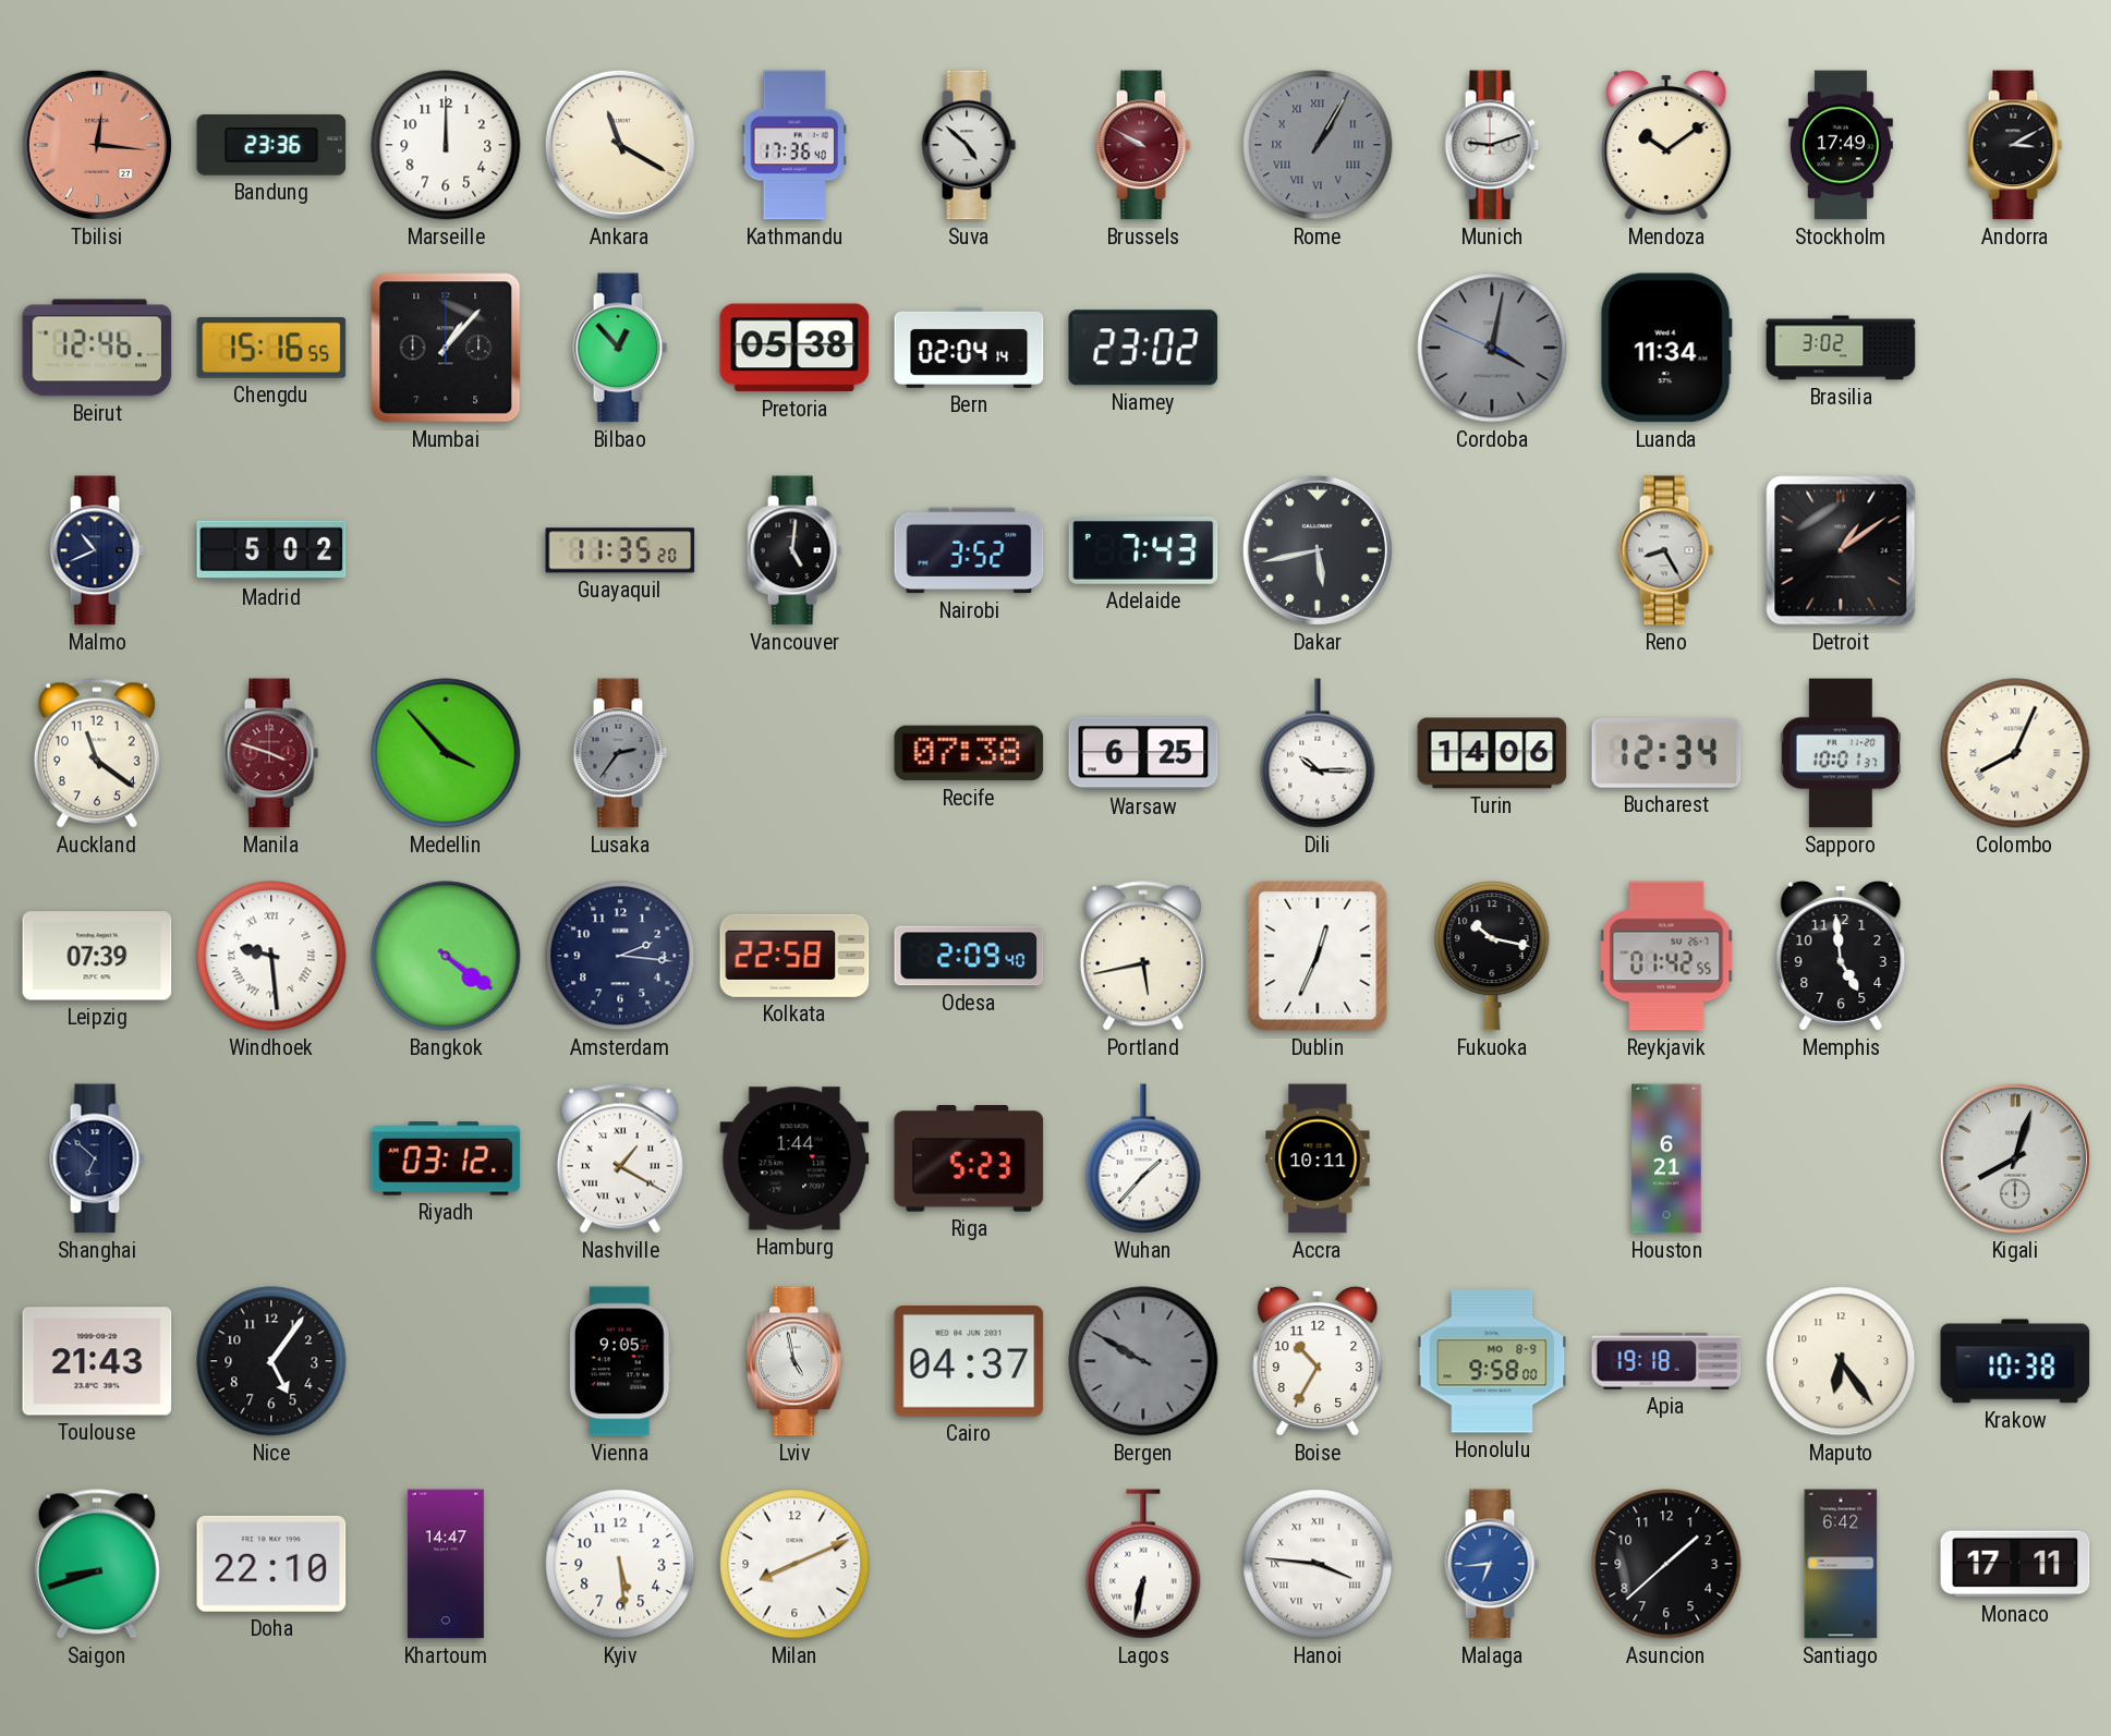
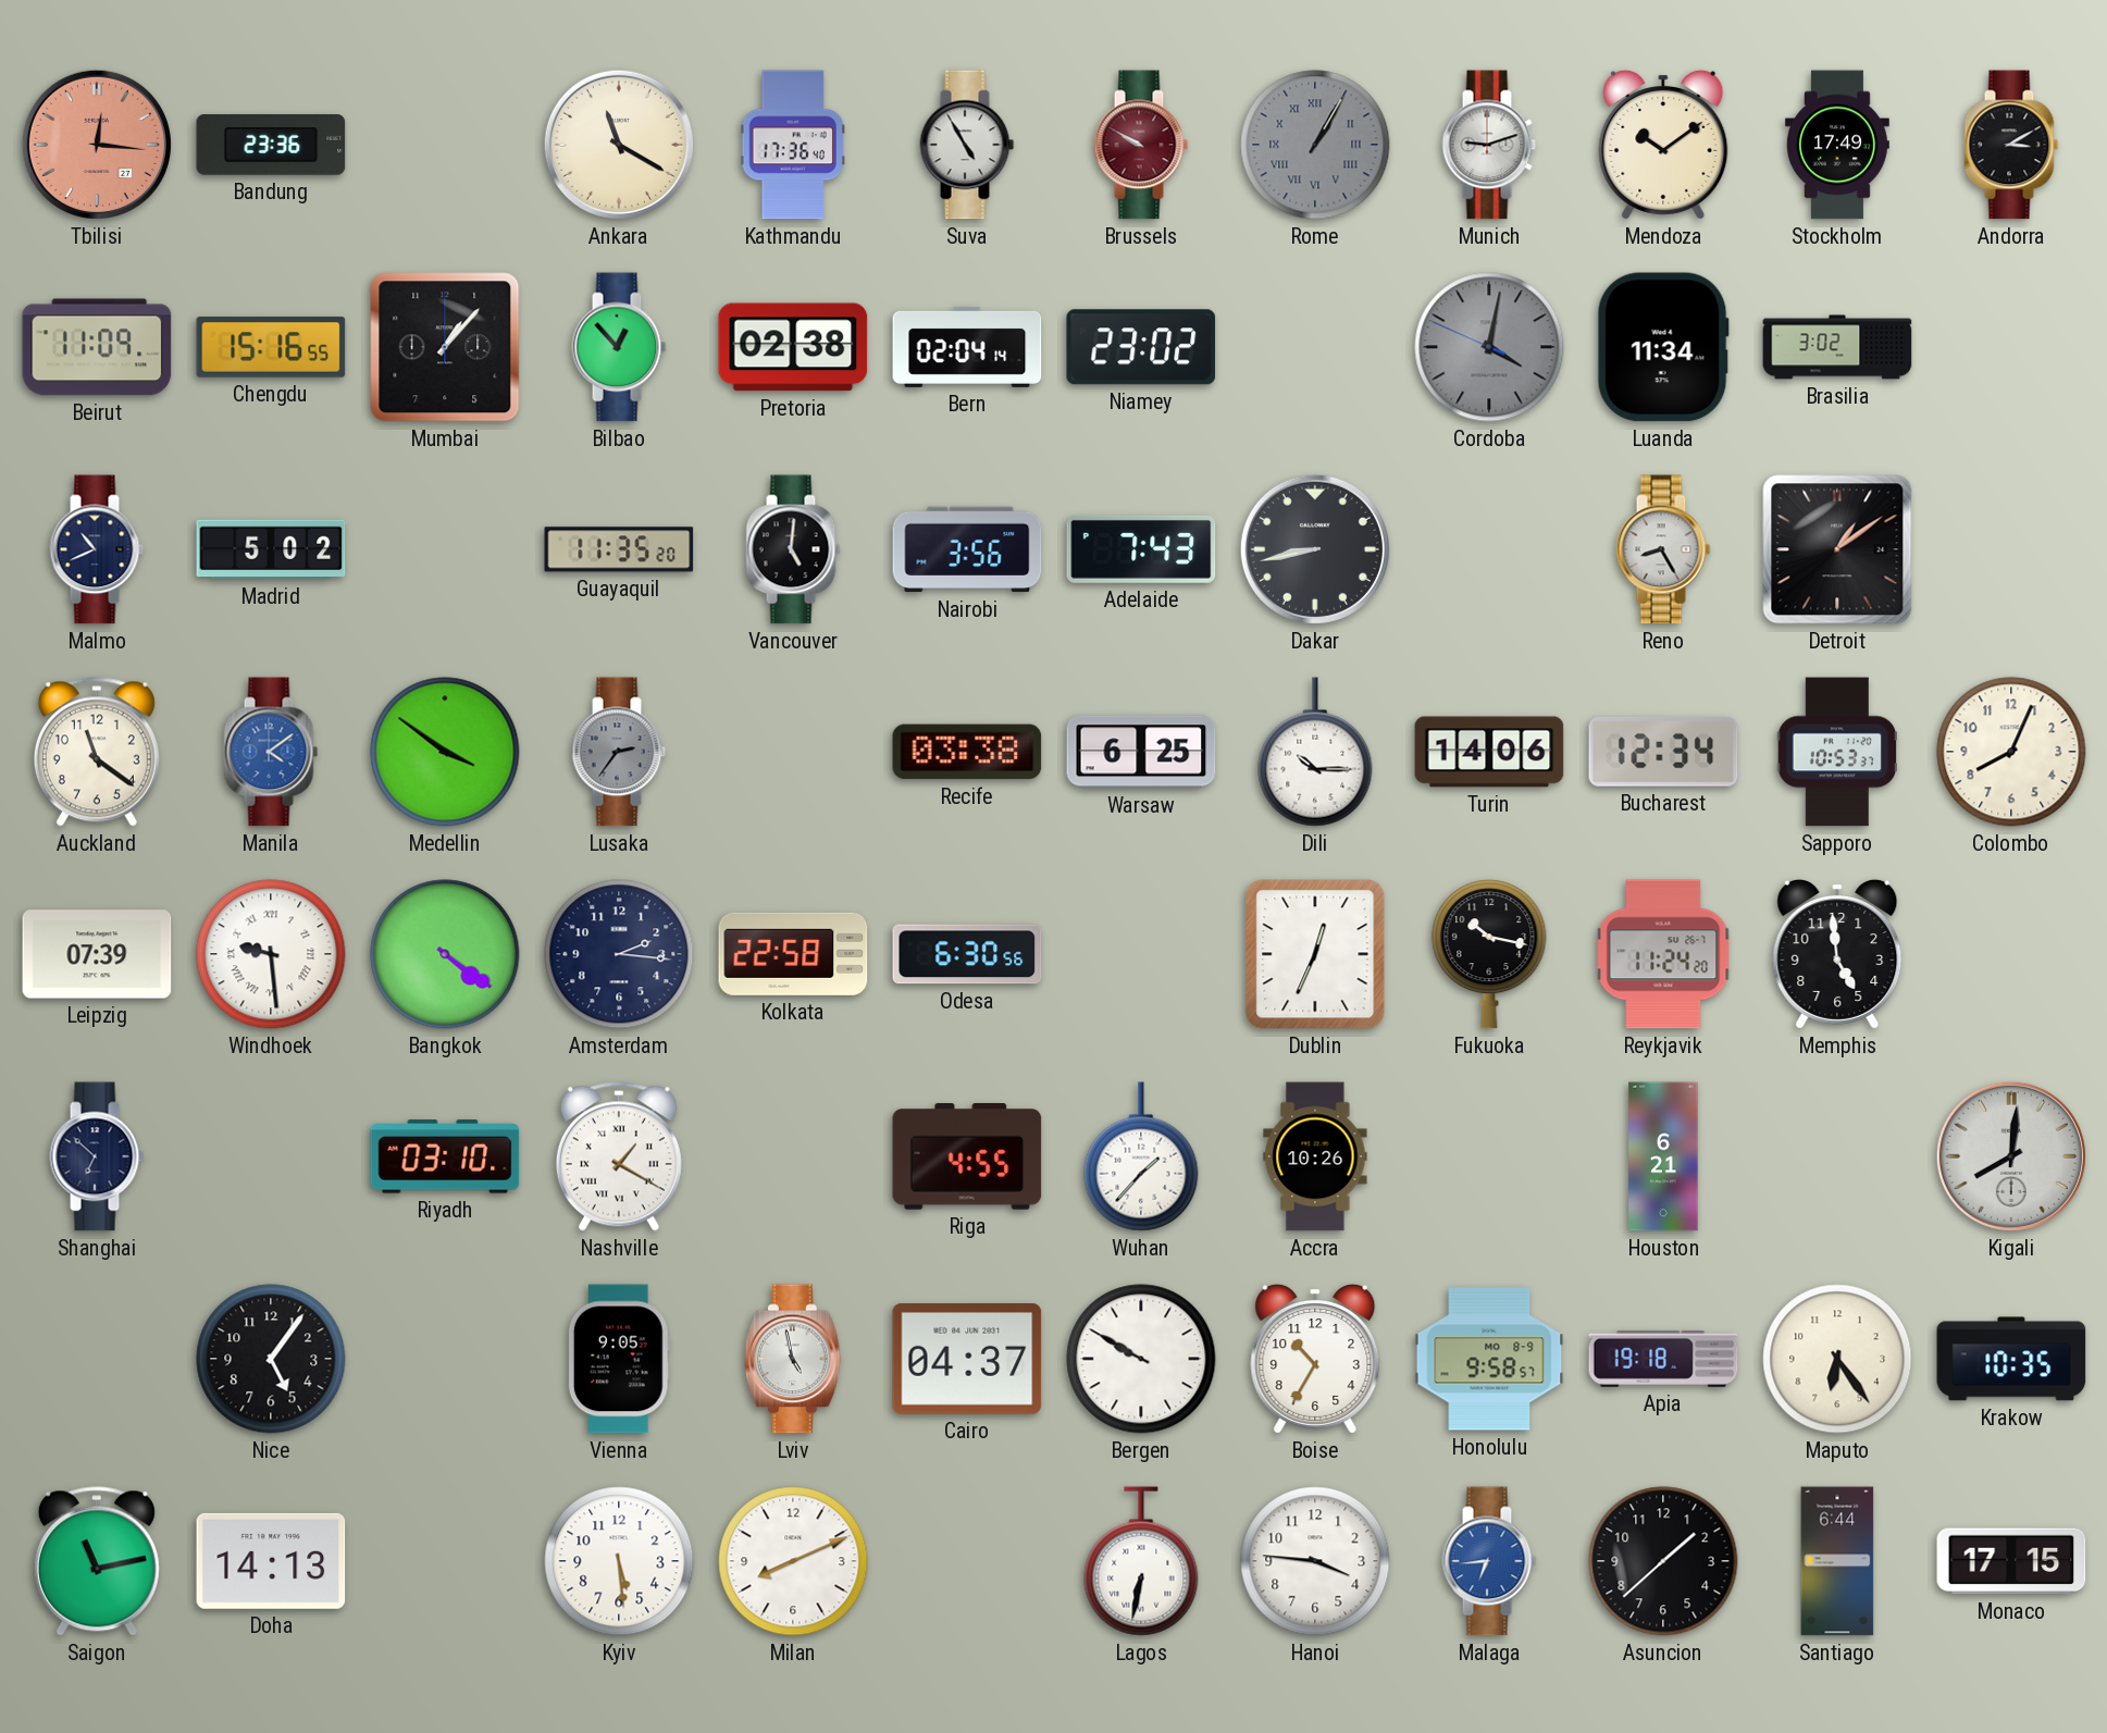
Marseille: 12:00 -> none (446, 145)
Suva: 4:52 -> 4:55 (967, 145)
Beirut: 12:46 -> 11:09 (97, 347)
Pretoria: 05:38 -> 02:38 (793, 347)
Nairobi: 3:52 -> 3:56 (967, 549)
Dakar: 5:43 -> 8:43 (1315, 549)
Manila: 3:48 -> 4:09 (271, 752)
Manila dial: burgundy -> blue (271, 752)
Medellin: 3:53 -> 3:51 (445, 752)
Recife: 07:38 -> 03:38 (967, 752)
Sapporo: 10:01 -> 10:53 (1836, 752)
Colombo numerals: Roman -> Arabic (2011, 752)
Odesa: 2:09 -> 6:30 (967, 954)
Portland: 5:43 -> none (1143, 956)
Reykjavik: 01:42 -> 11:24 (1663, 954)
Riyadh: 03:12 -> 03:10 (445, 1156)
Hamburg: 1:44 -> none (794, 1158)
Riga: 5:23 -> 4:55 (967, 1158)
Accra: 10:11 -> 10:26 (1315, 1156)
Kigali: 8:03 -> 8:01 (2011, 1156)
Toulouse: 21:43 -> none (97, 1361)
Bergen dial: grey -> white (1141, 1359)
Honolulu: 9:58:00 -> 9:58:57 (1489, 1359)
Krakow: 10:38 -> 10:35 (2011, 1359)
Saigon: 8:42 -> 11:13 (97, 1561)
Doha: 22:10 -> 14:13 (271, 1561)
Khartoum: 14:47 -> none (446, 1564)
Hanoi numerals: Roman -> Arabic (1315, 1561)
Santiago: 6:42 -> 6:44 (1837, 1561)
Monaco: 17:11 -> 17:15 (2011, 1561)
